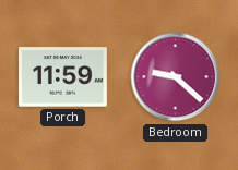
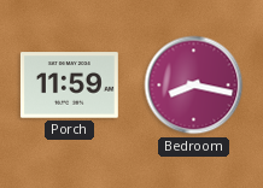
Bedroom: 9:22 -> 8:17 (194, 86)
